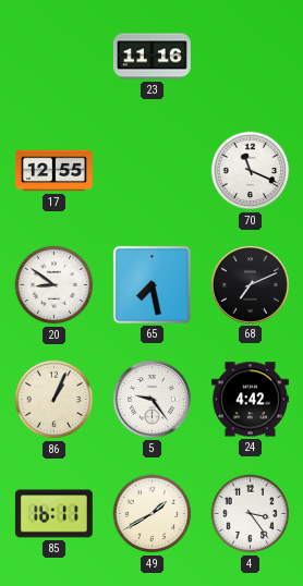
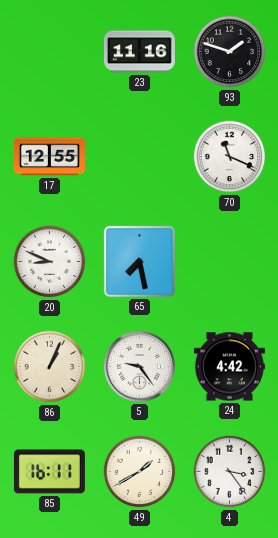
93: none -> 1:48 (230, 52)
20: 8:51 -> 8:49 (50, 262)
68: 7:11 -> none (250, 284)
